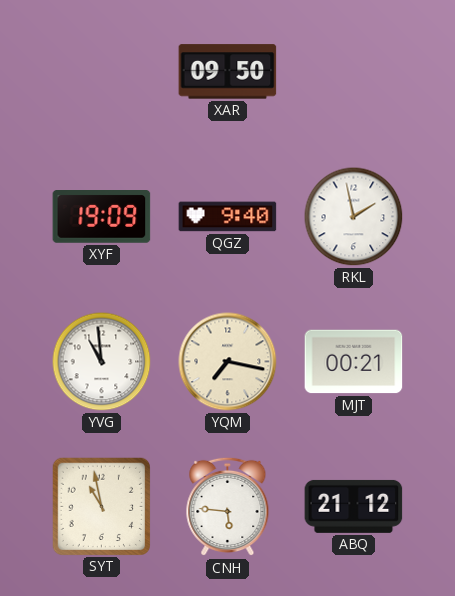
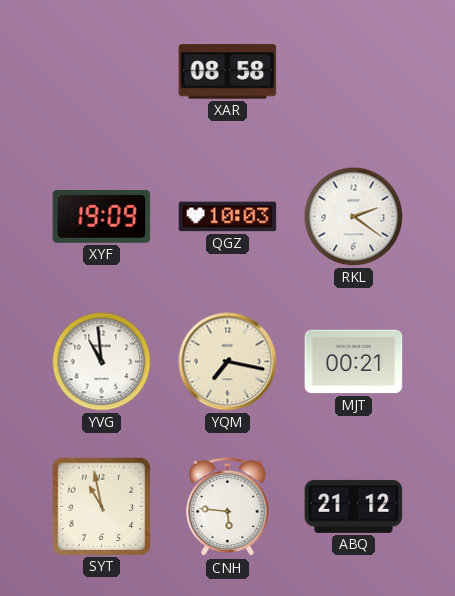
XAR: 09:50 -> 08:58 (228, 72)
QGZ: 9:40 -> 10:03 (228, 217)
RKL: 1:58 -> 2:21 (354, 217)
